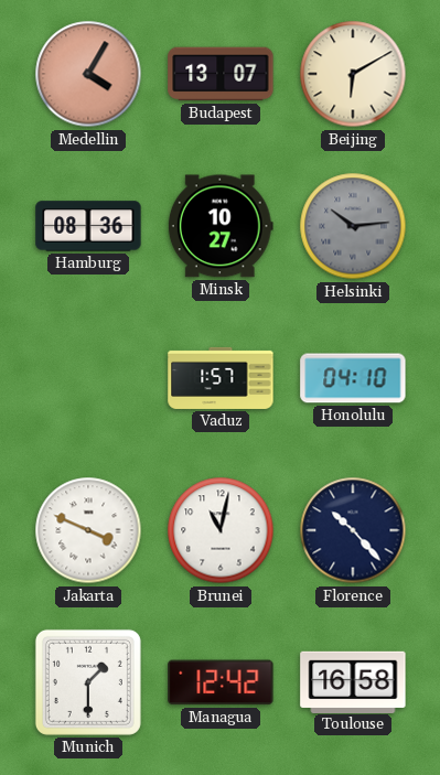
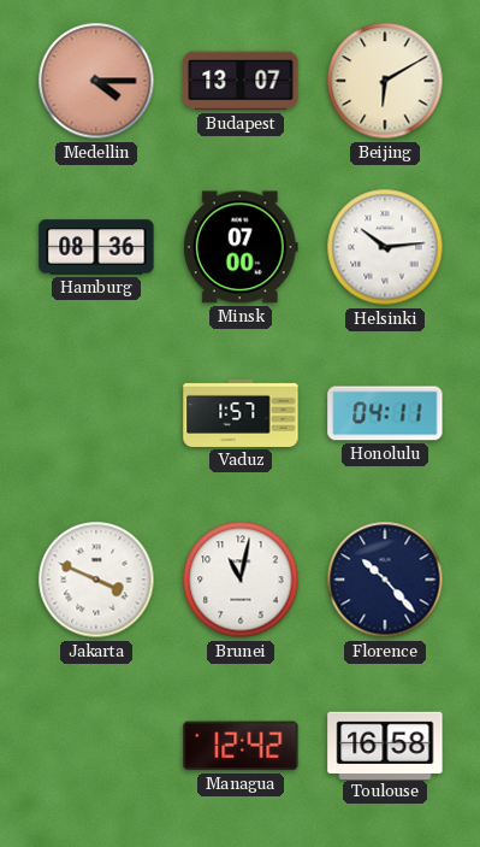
Medellin: 4:05 -> 4:15 (96, 81)
Minsk: 10:27 -> 07:00 (241, 247)
Helsinki dial: grey -> white (385, 247)
Honolulu: 04:10 -> 04:11 (385, 413)
Munich: 1:30 -> none (88, 682)
